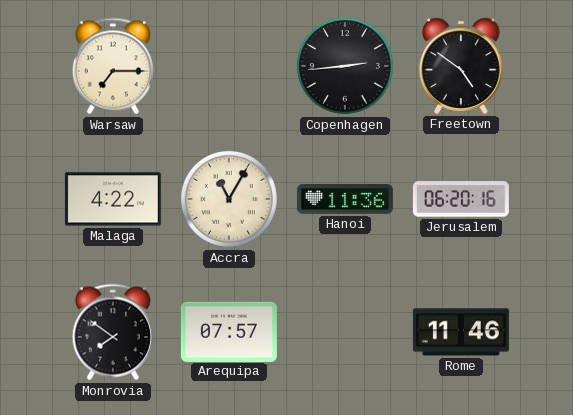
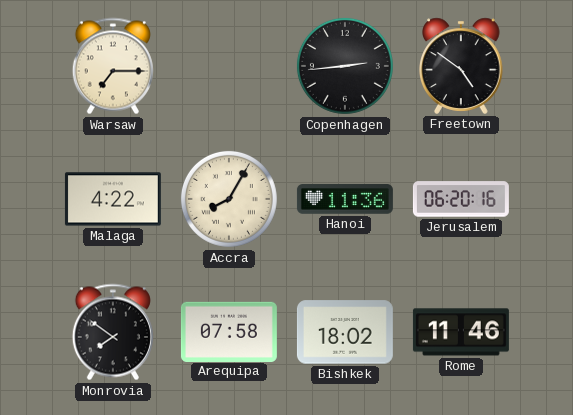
Accra: 11:05 -> 8:05 (229, 199)
Arequipa: 07:57 -> 07:58 (229, 331)
Bishkek: none -> 18:02 (345, 332)
